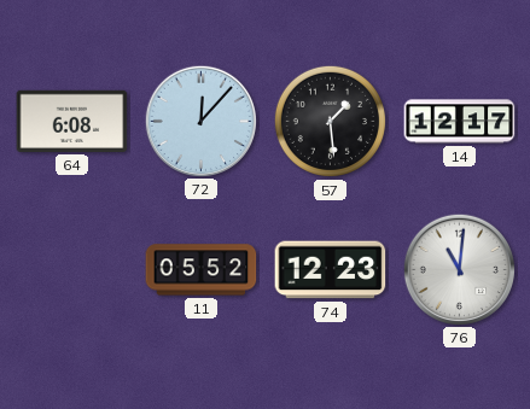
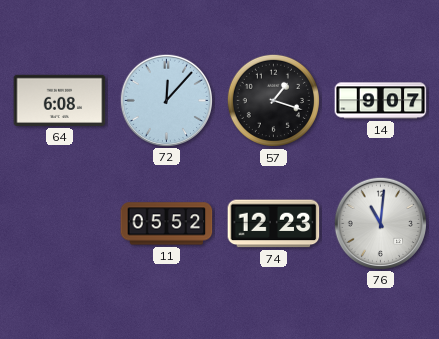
57: 1:29 -> 1:18 (273, 100)
14: 12:17 -> 9:07 (381, 101)
